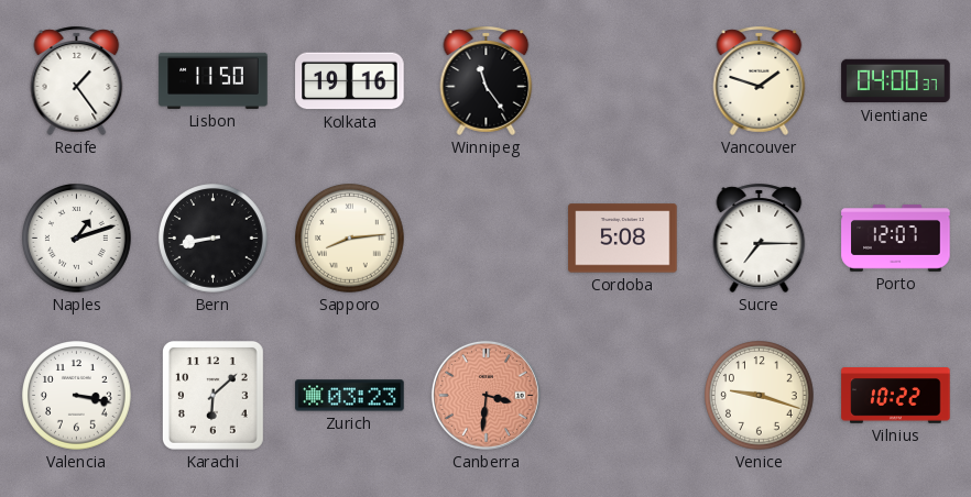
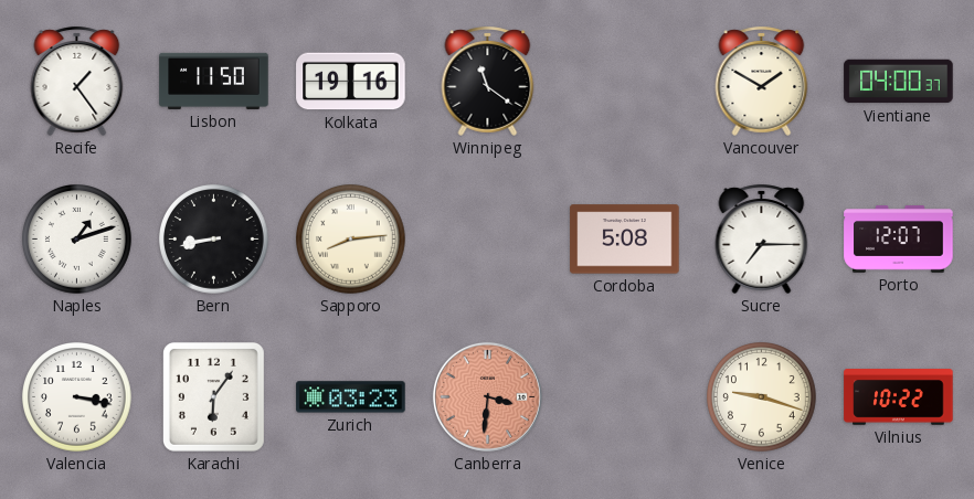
Winnipeg: 11:24 -> 11:21 (488, 81)
Vancouver: 1:48 -> 1:50 (762, 81)
Karachi: 6:08 -> 6:06 (213, 396)
